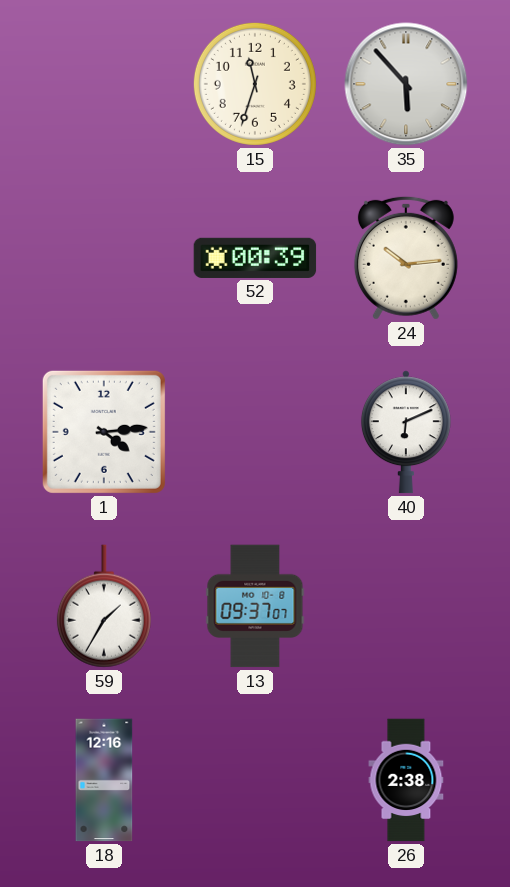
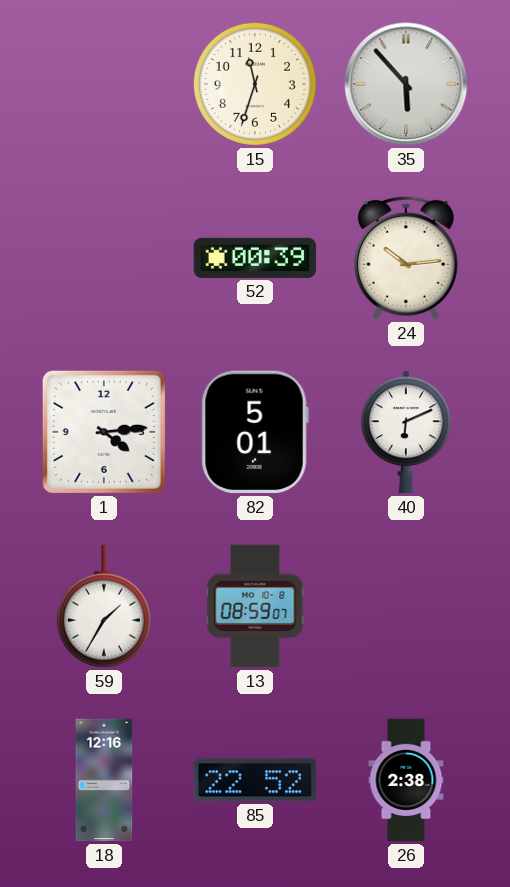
82: none -> 5:01 (255, 432)
13: 09:37 -> 08:59 (255, 606)
85: none -> 22:52 (255, 780)
